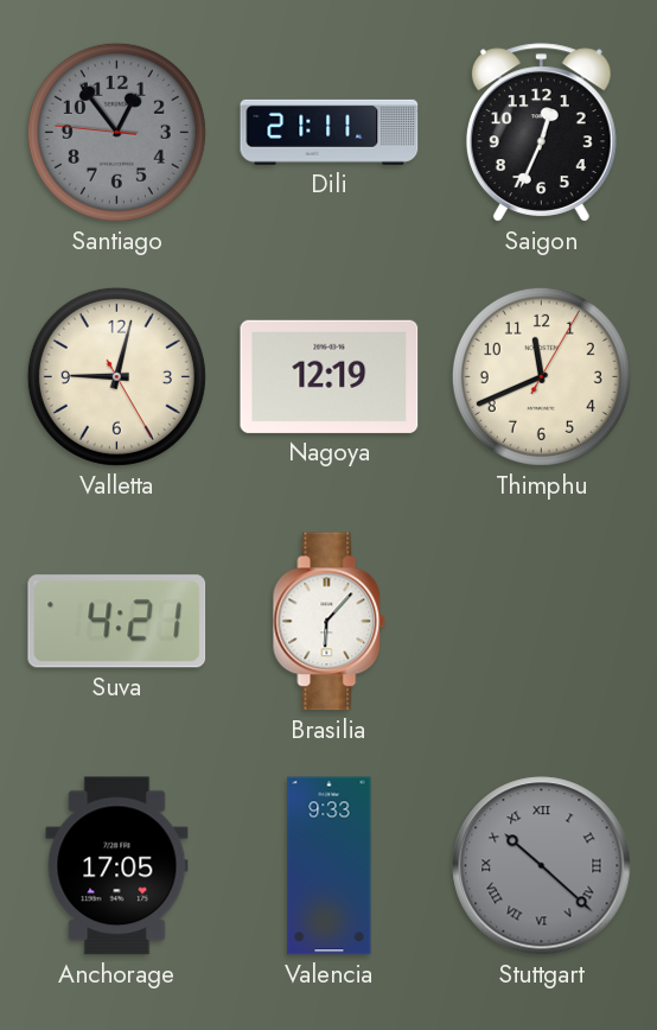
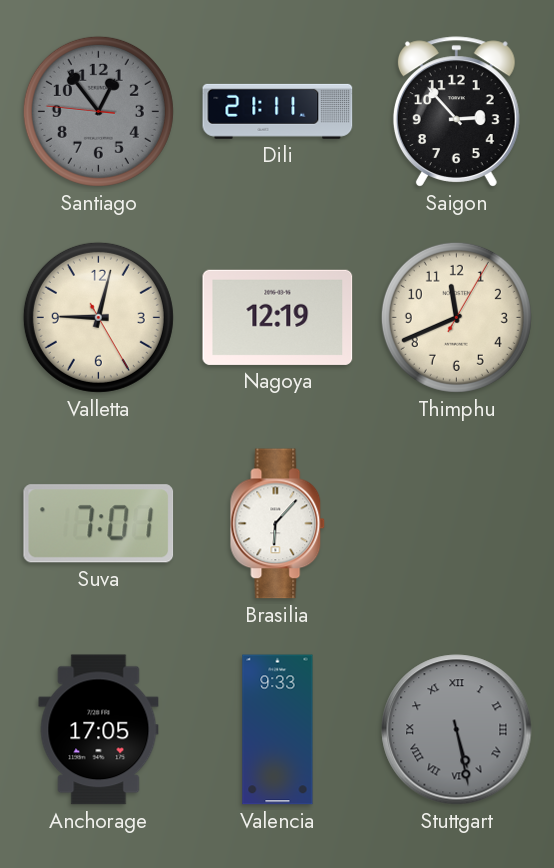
Saigon: 12:34 -> 2:53 (456, 112)
Suva: 4:21 -> 7:01 (99, 524)
Stuttgart: 10:22 -> 5:28 (457, 730)
